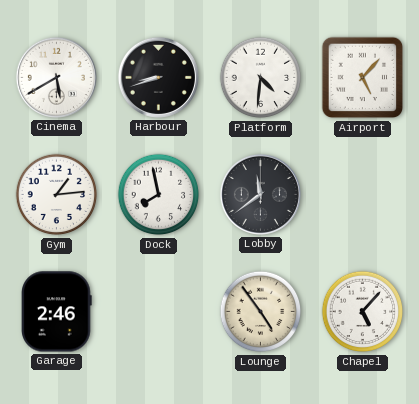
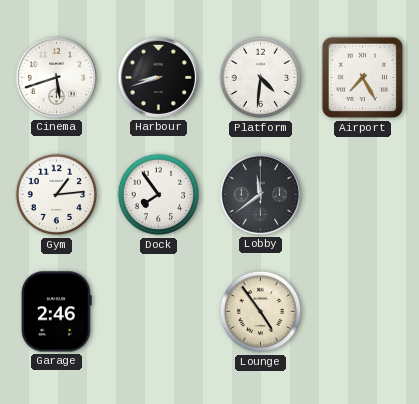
Cinema: 5:40 -> 5:42 (56, 77)
Airport: 5:07 -> 7:25 (363, 78)
Dock: 7:58 -> 7:54 (159, 195)
Chapel: 5:07 -> none (363, 312)
